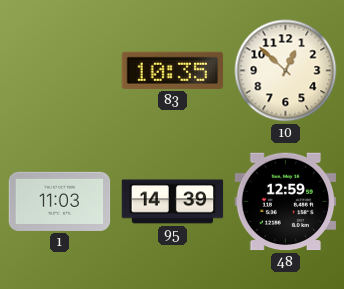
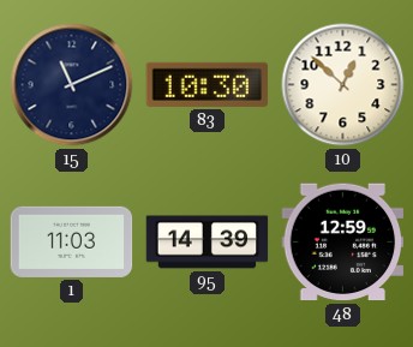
15: none -> 11:11 (72, 85)
83: 10:35 -> 10:30 (208, 84)
